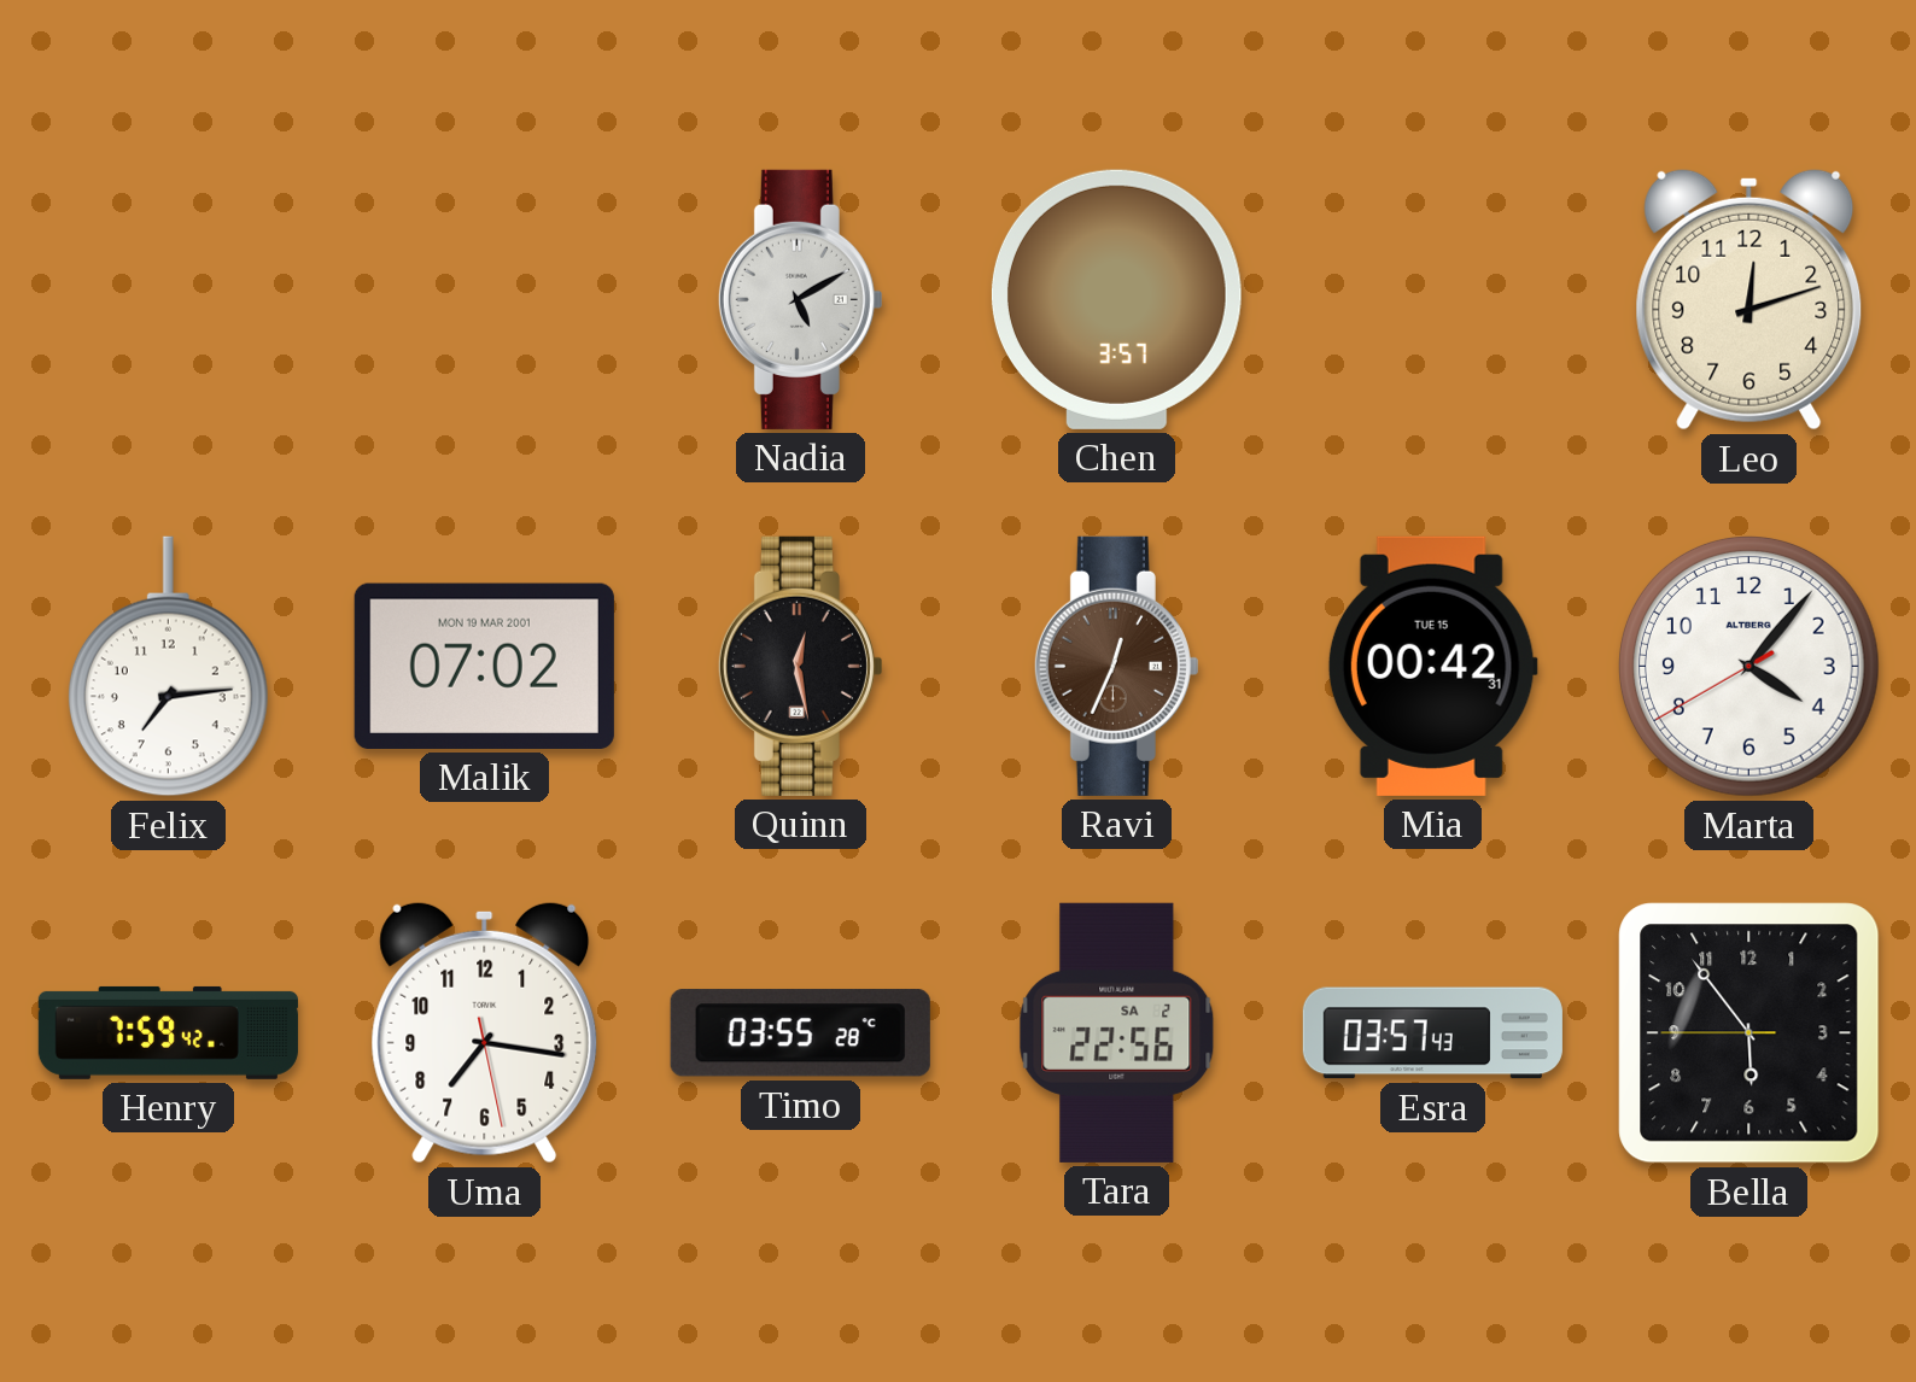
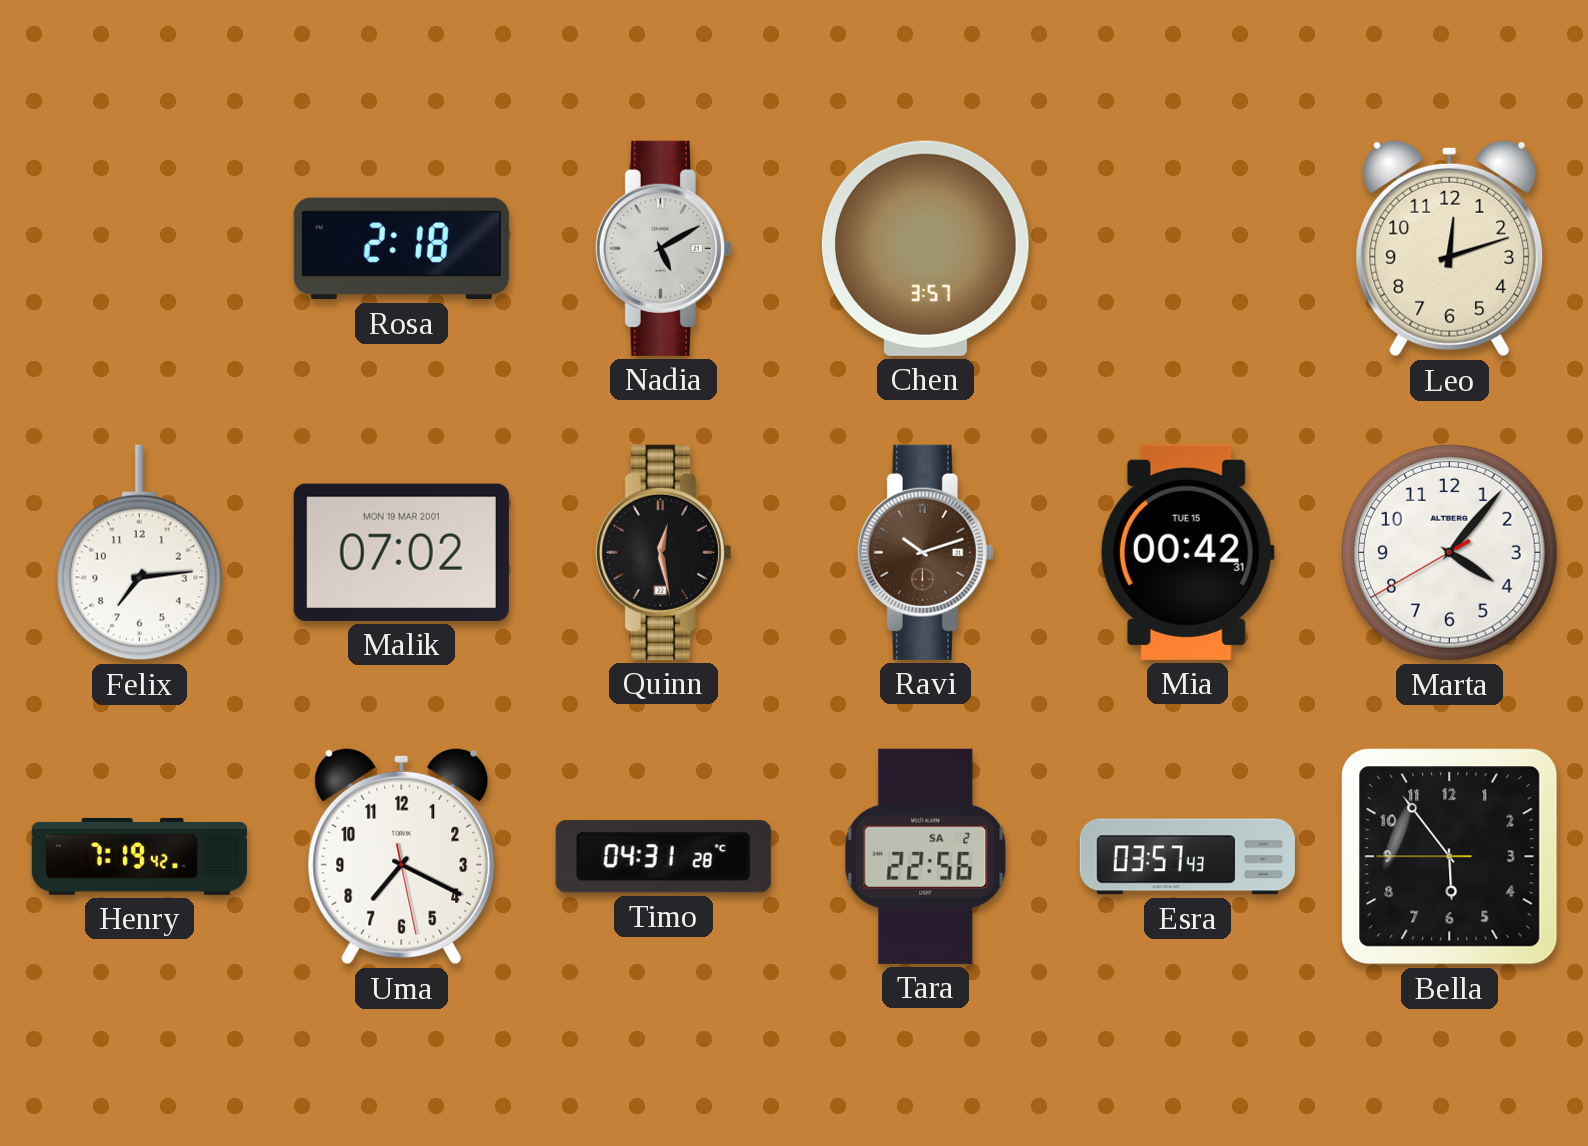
Rosa: none -> 2:18 (401, 249)
Ravi: 12:34 -> 10:12 (925, 552)
Henry: 7:59 -> 7:19 (139, 856)
Uma: 7:16 -> 7:19 (402, 856)
Timo: 03:55 -> 04:31 (663, 857)
